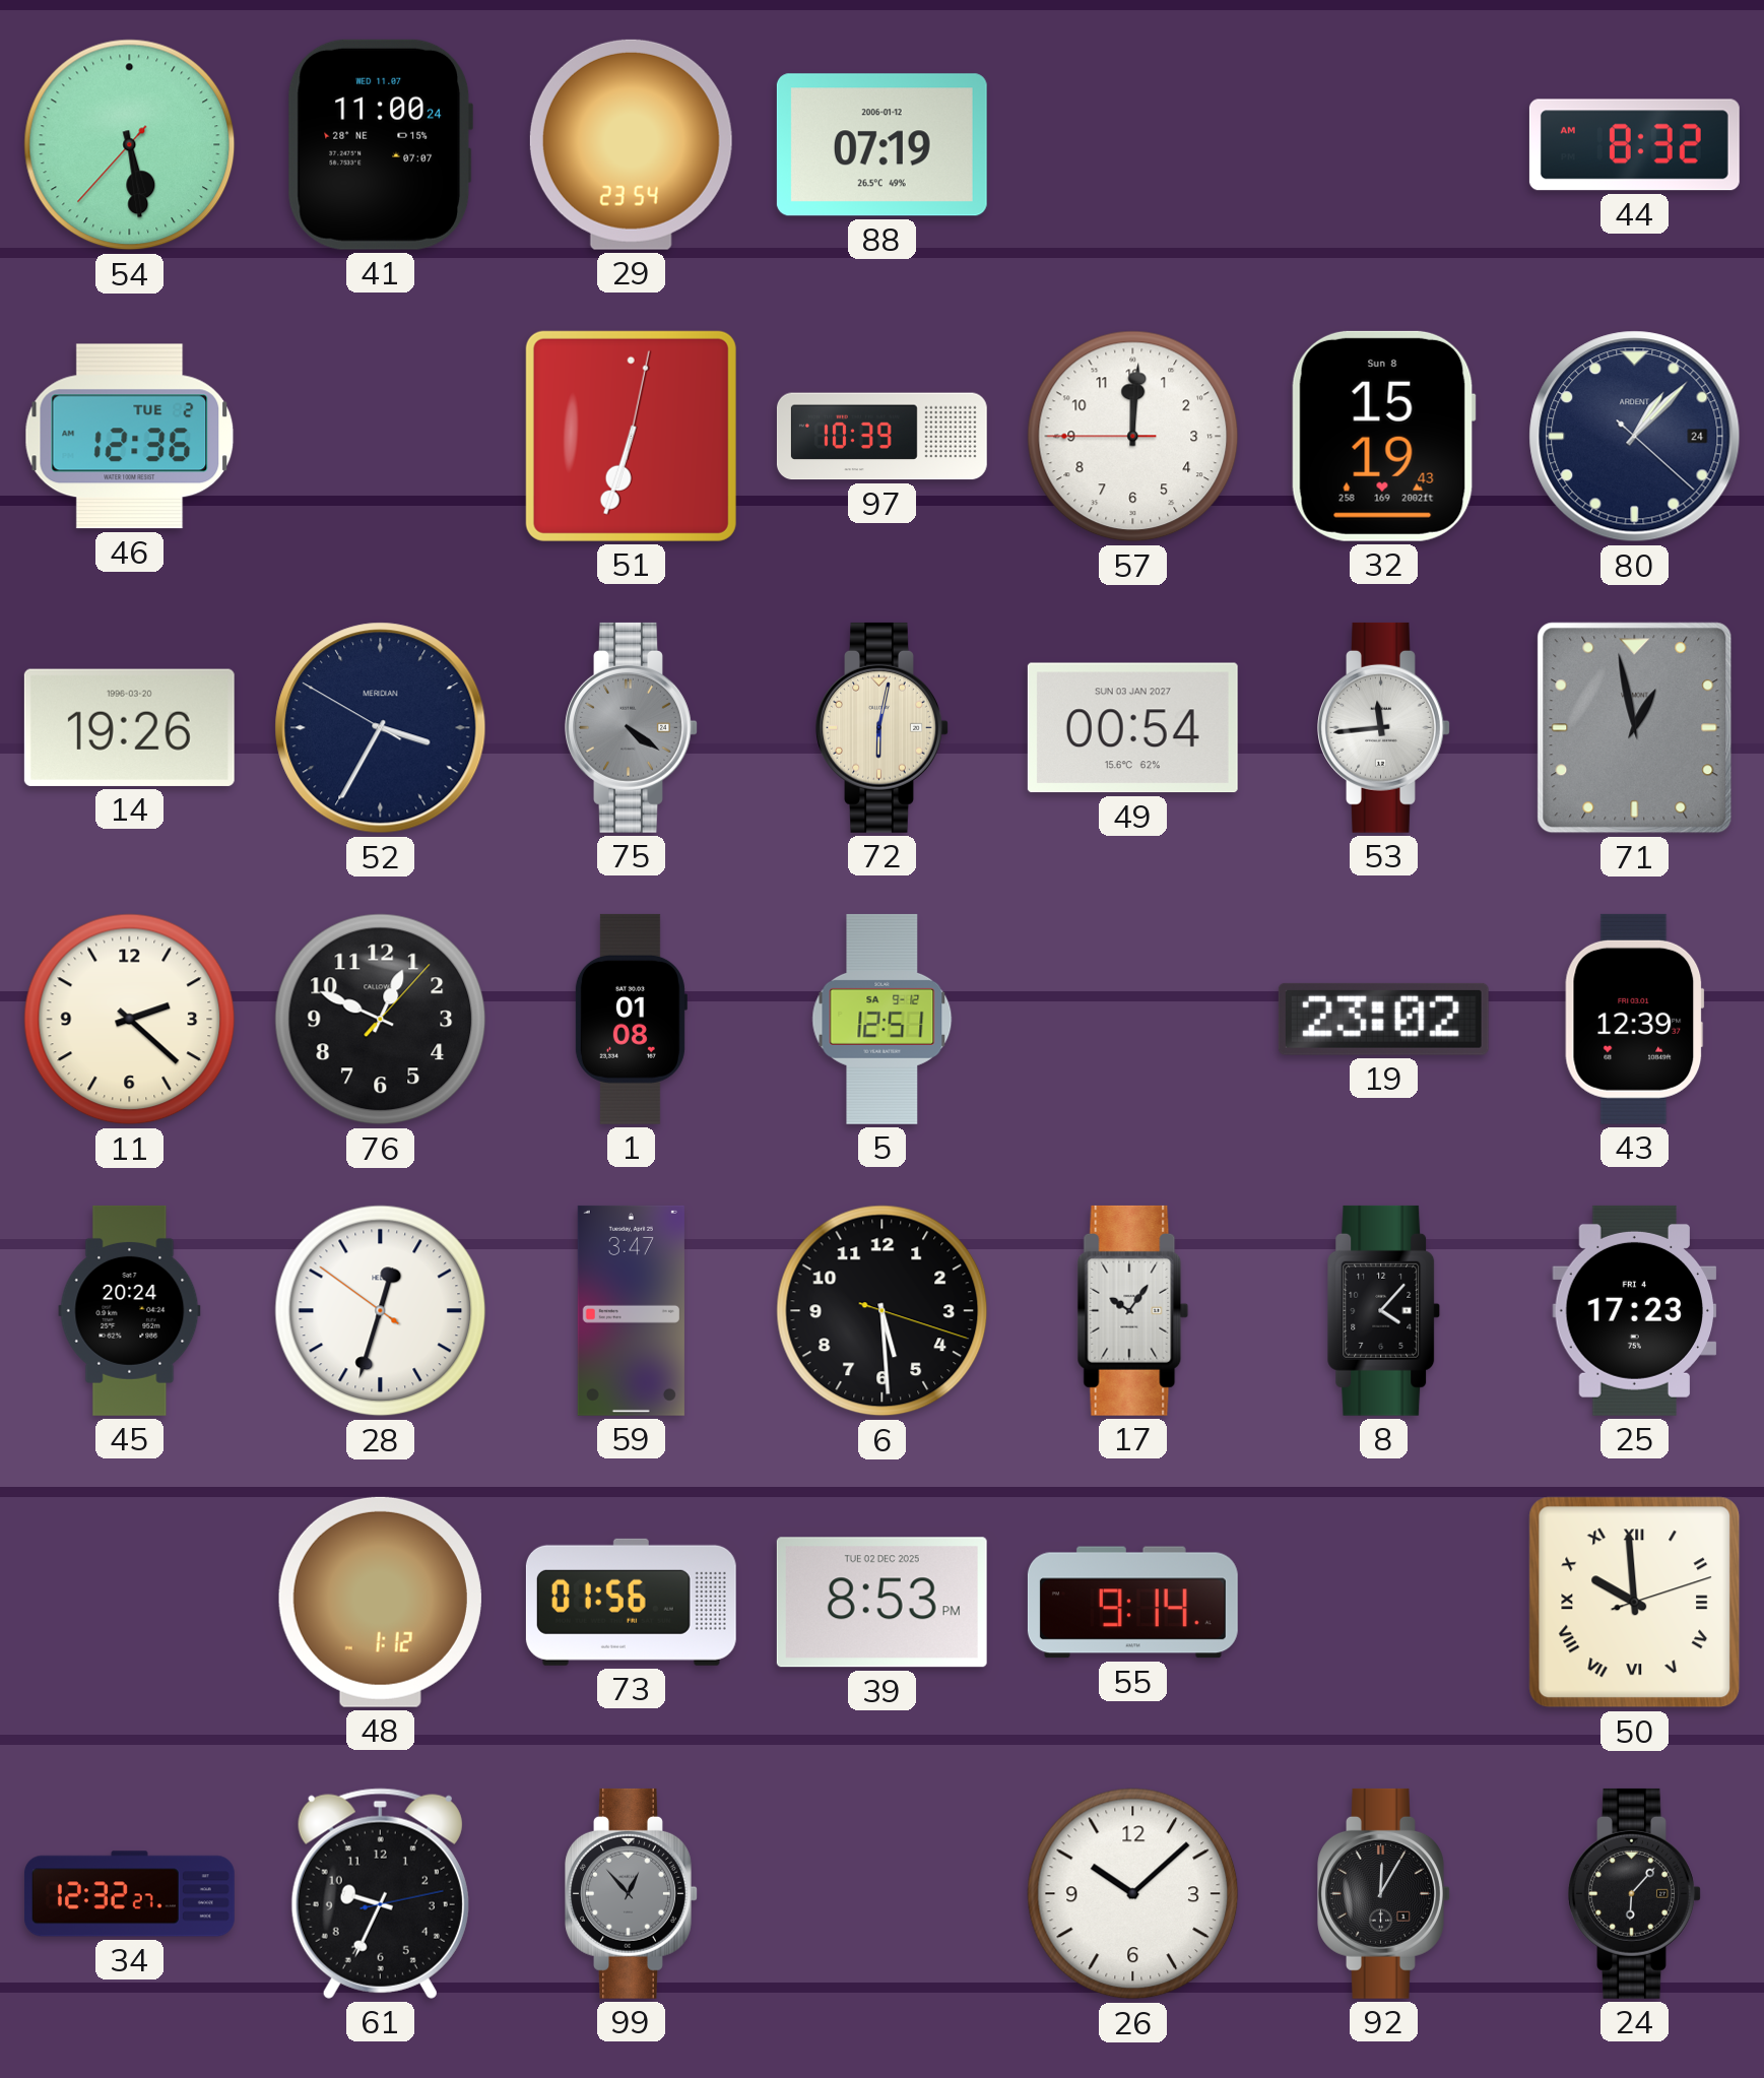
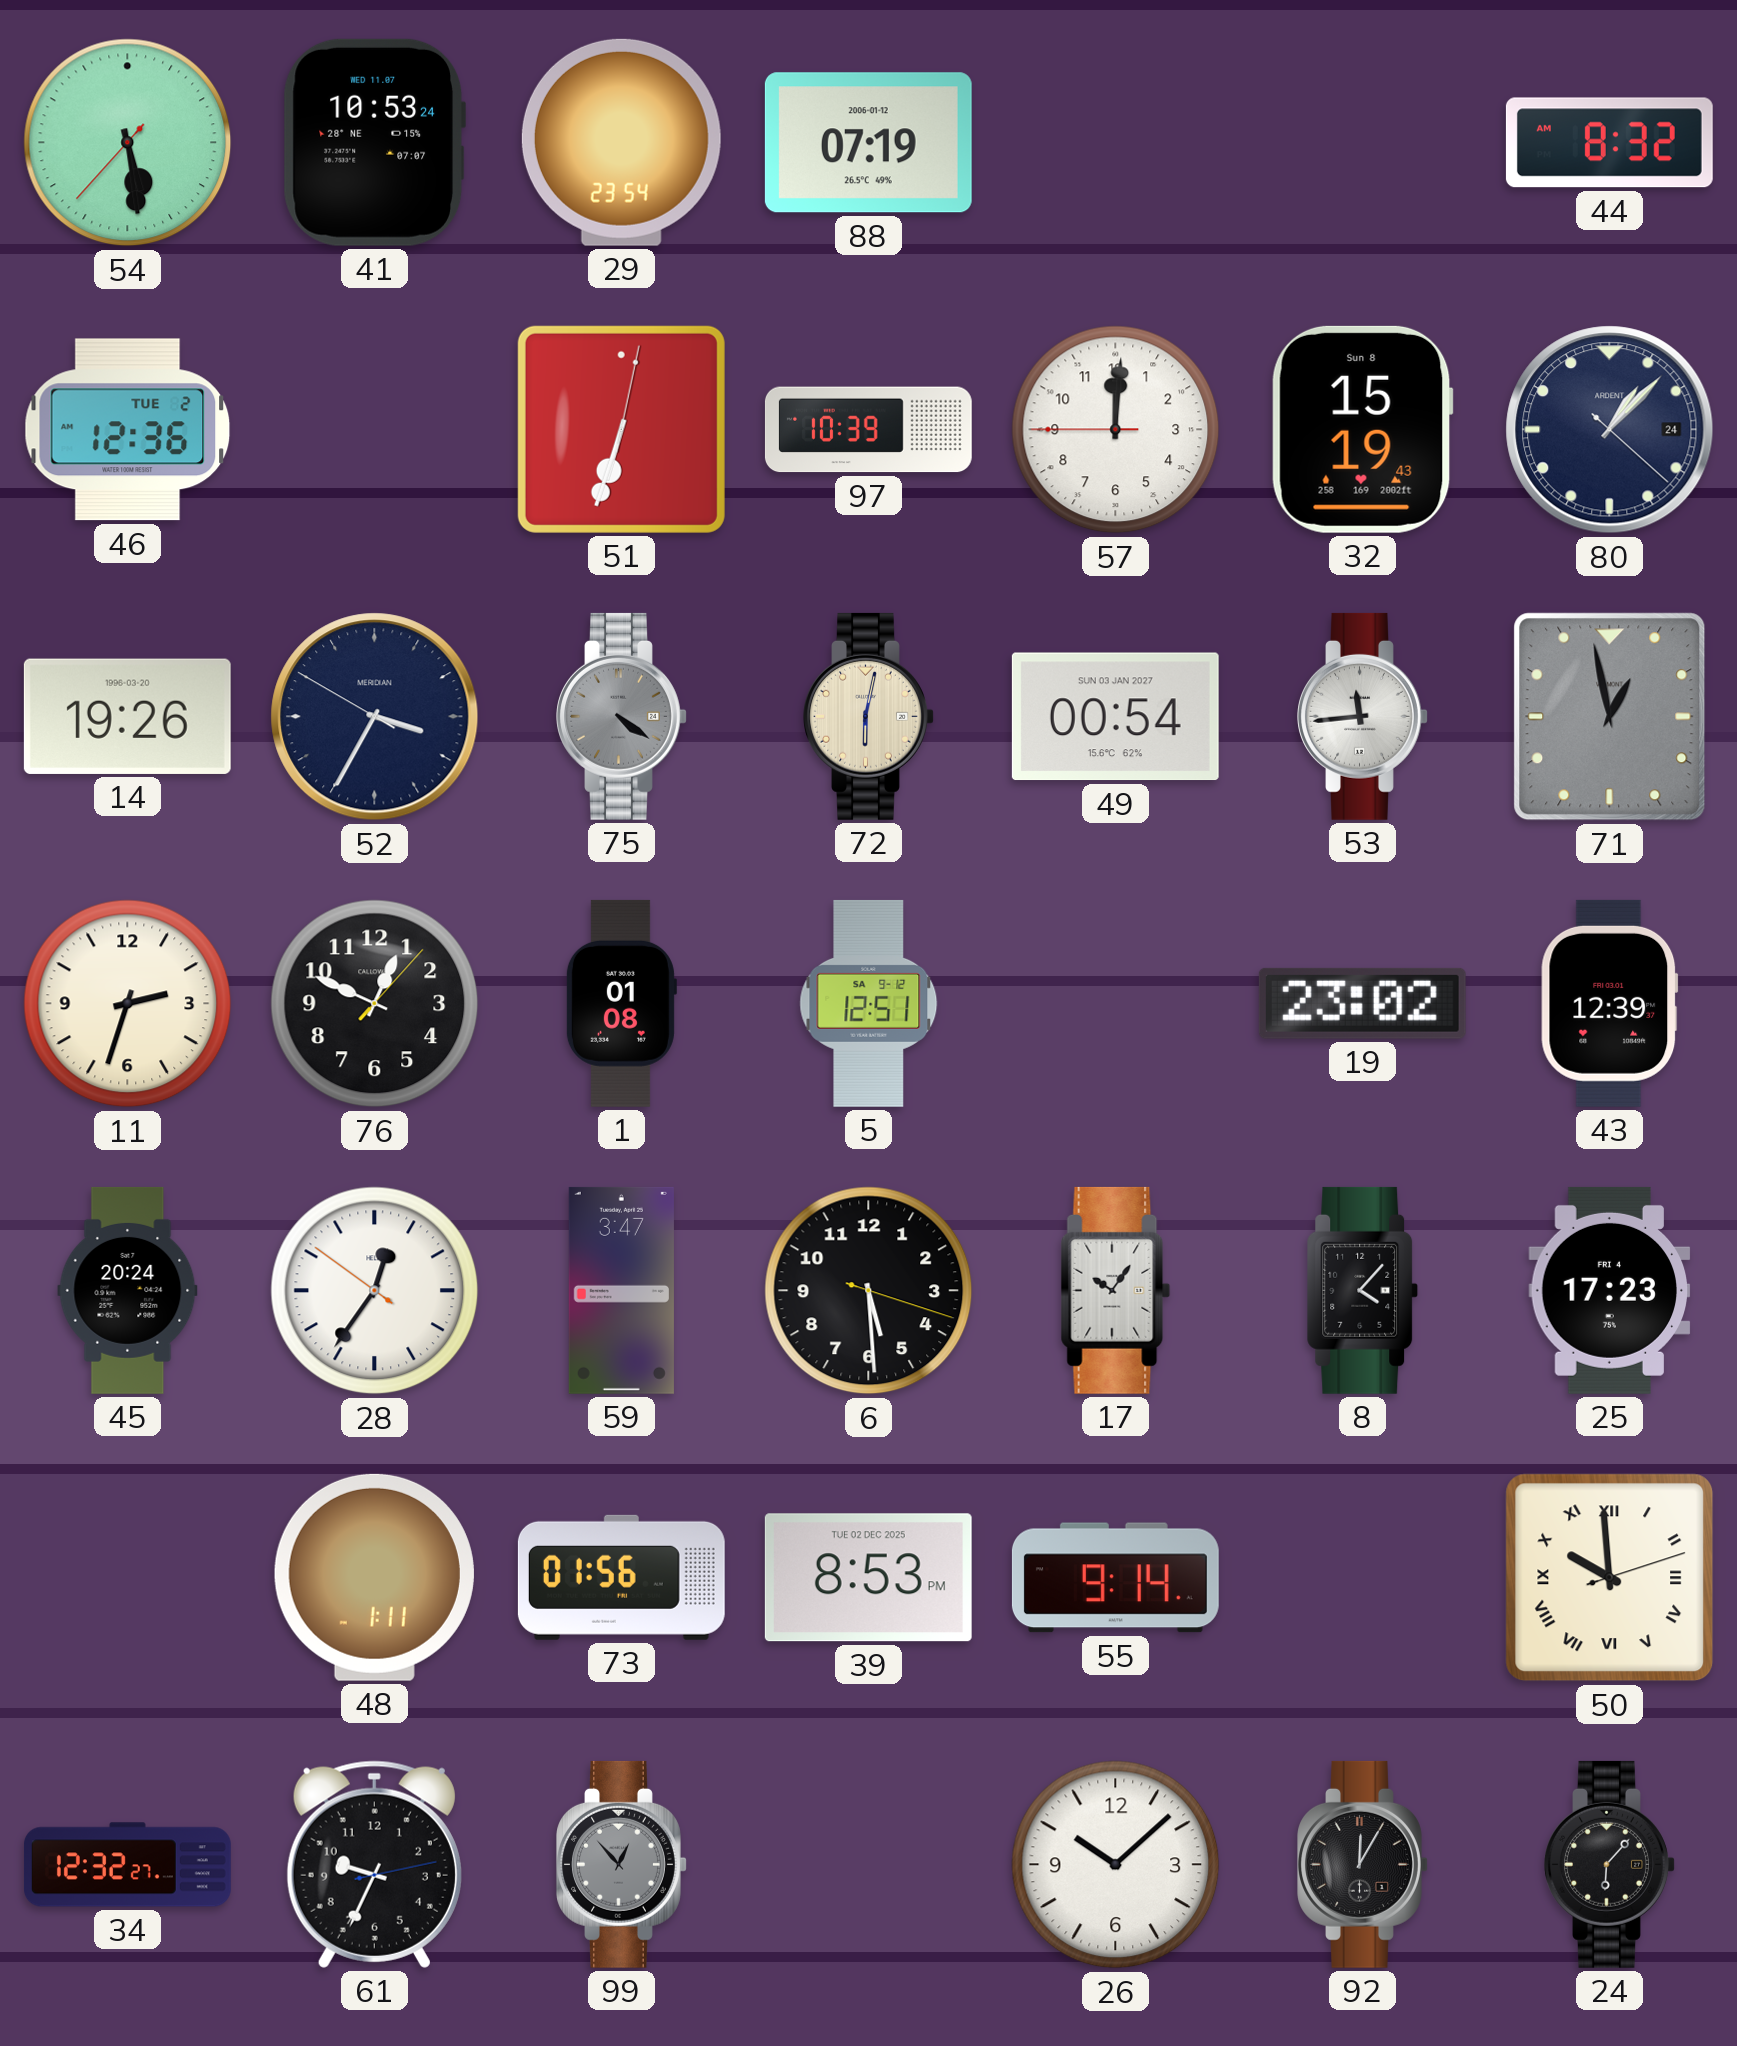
41: 11:00 -> 10:53 (374, 142)
11: 2:22 -> 2:33 (128, 1004)
28: 12:32 -> 12:35 (375, 1291)
48: 1:12 -> 1:11 (374, 1577)
